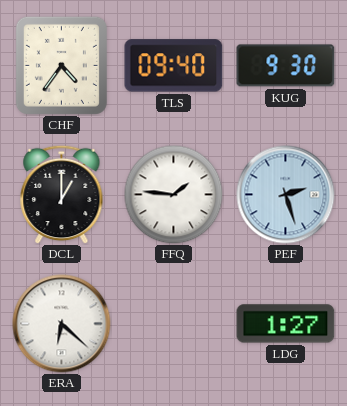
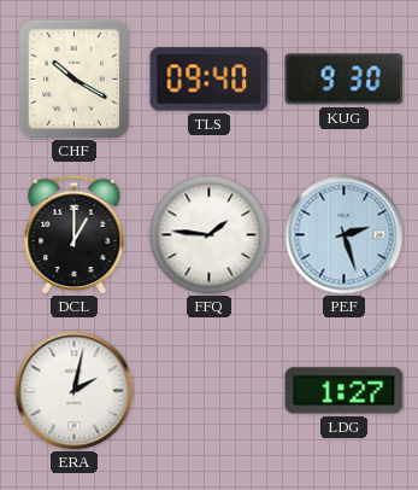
CHF: 4:36 -> 10:20 (73, 78)
ERA: 6:22 -> 2:02 (75, 391)
